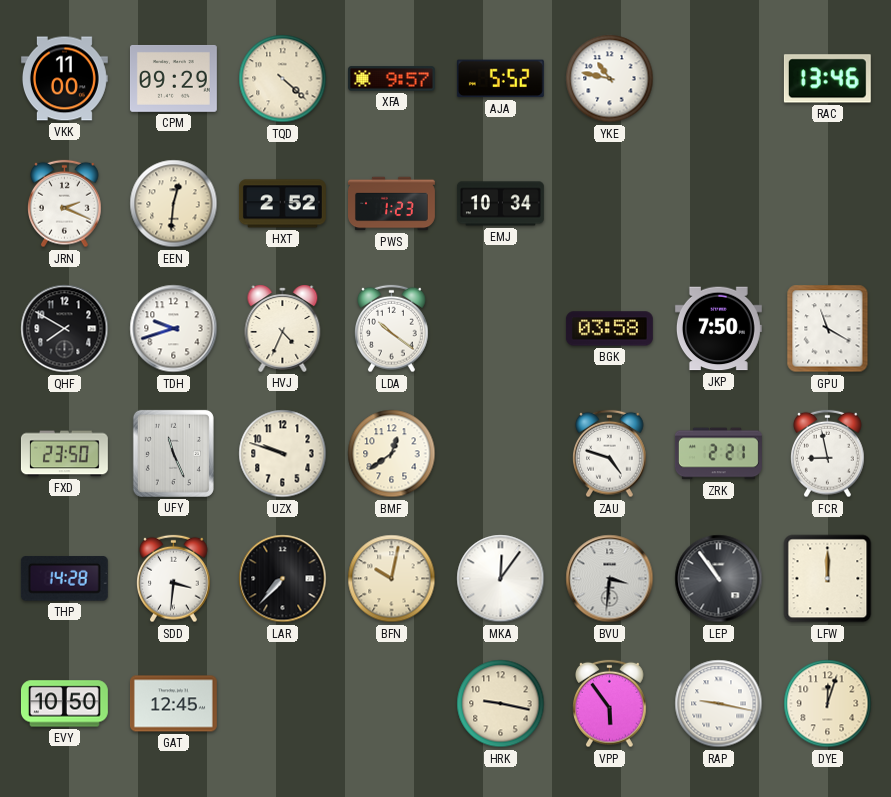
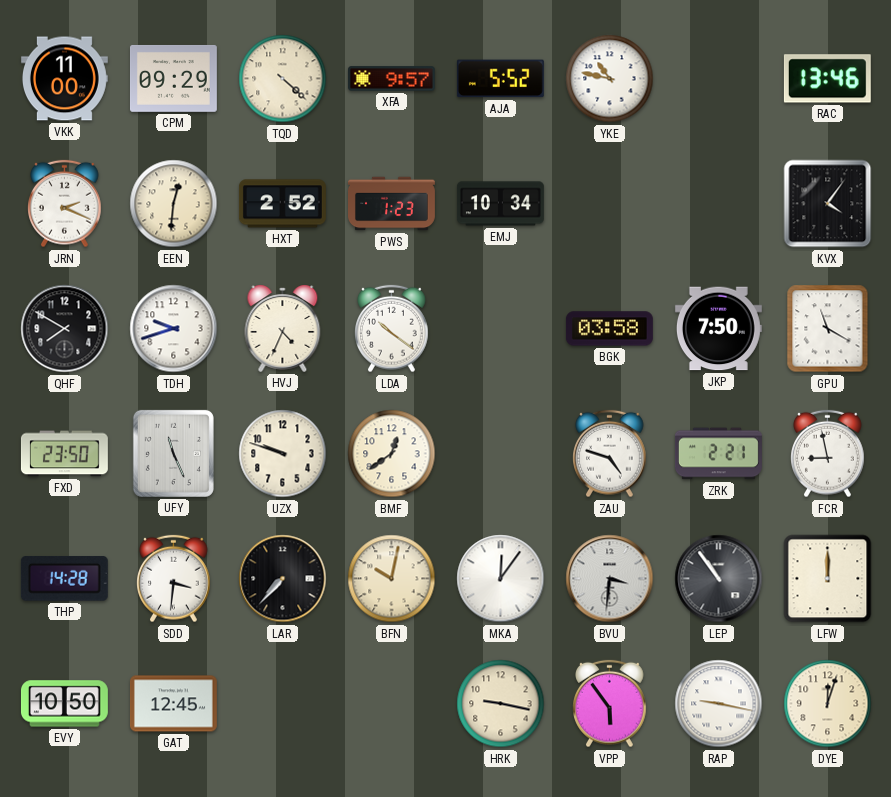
KVX: none -> 4:06 (828, 204)
